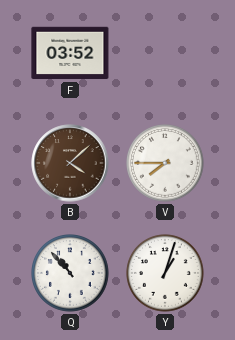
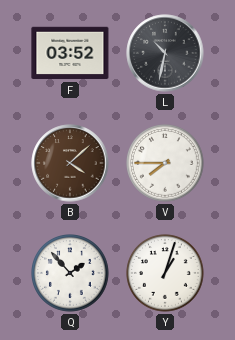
L: none -> 10:32 (165, 53)
Q: 10:53 -> 1:53 (71, 274)
